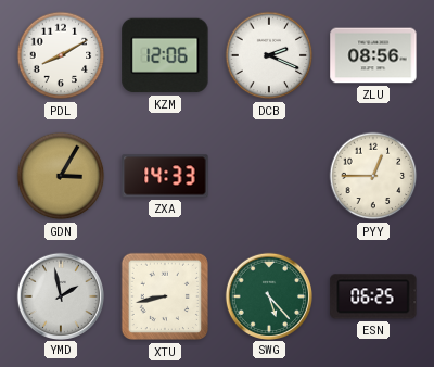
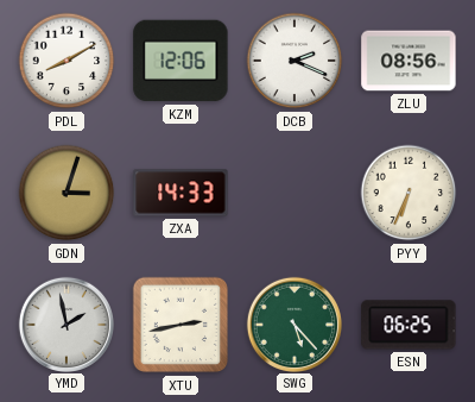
GDN: 3:05 -> 3:03 (66, 193)
PYY: 12:45 -> 6:34 (408, 193)
XTU: 8:43 -> 2:43 (180, 325)
